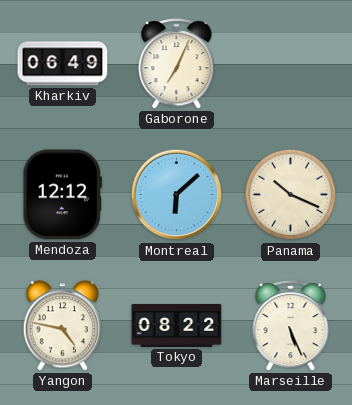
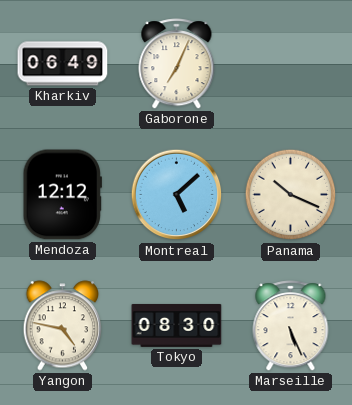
Montreal: 6:08 -> 5:08 (177, 195)
Tokyo: 08:22 -> 08:30 (177, 325)
